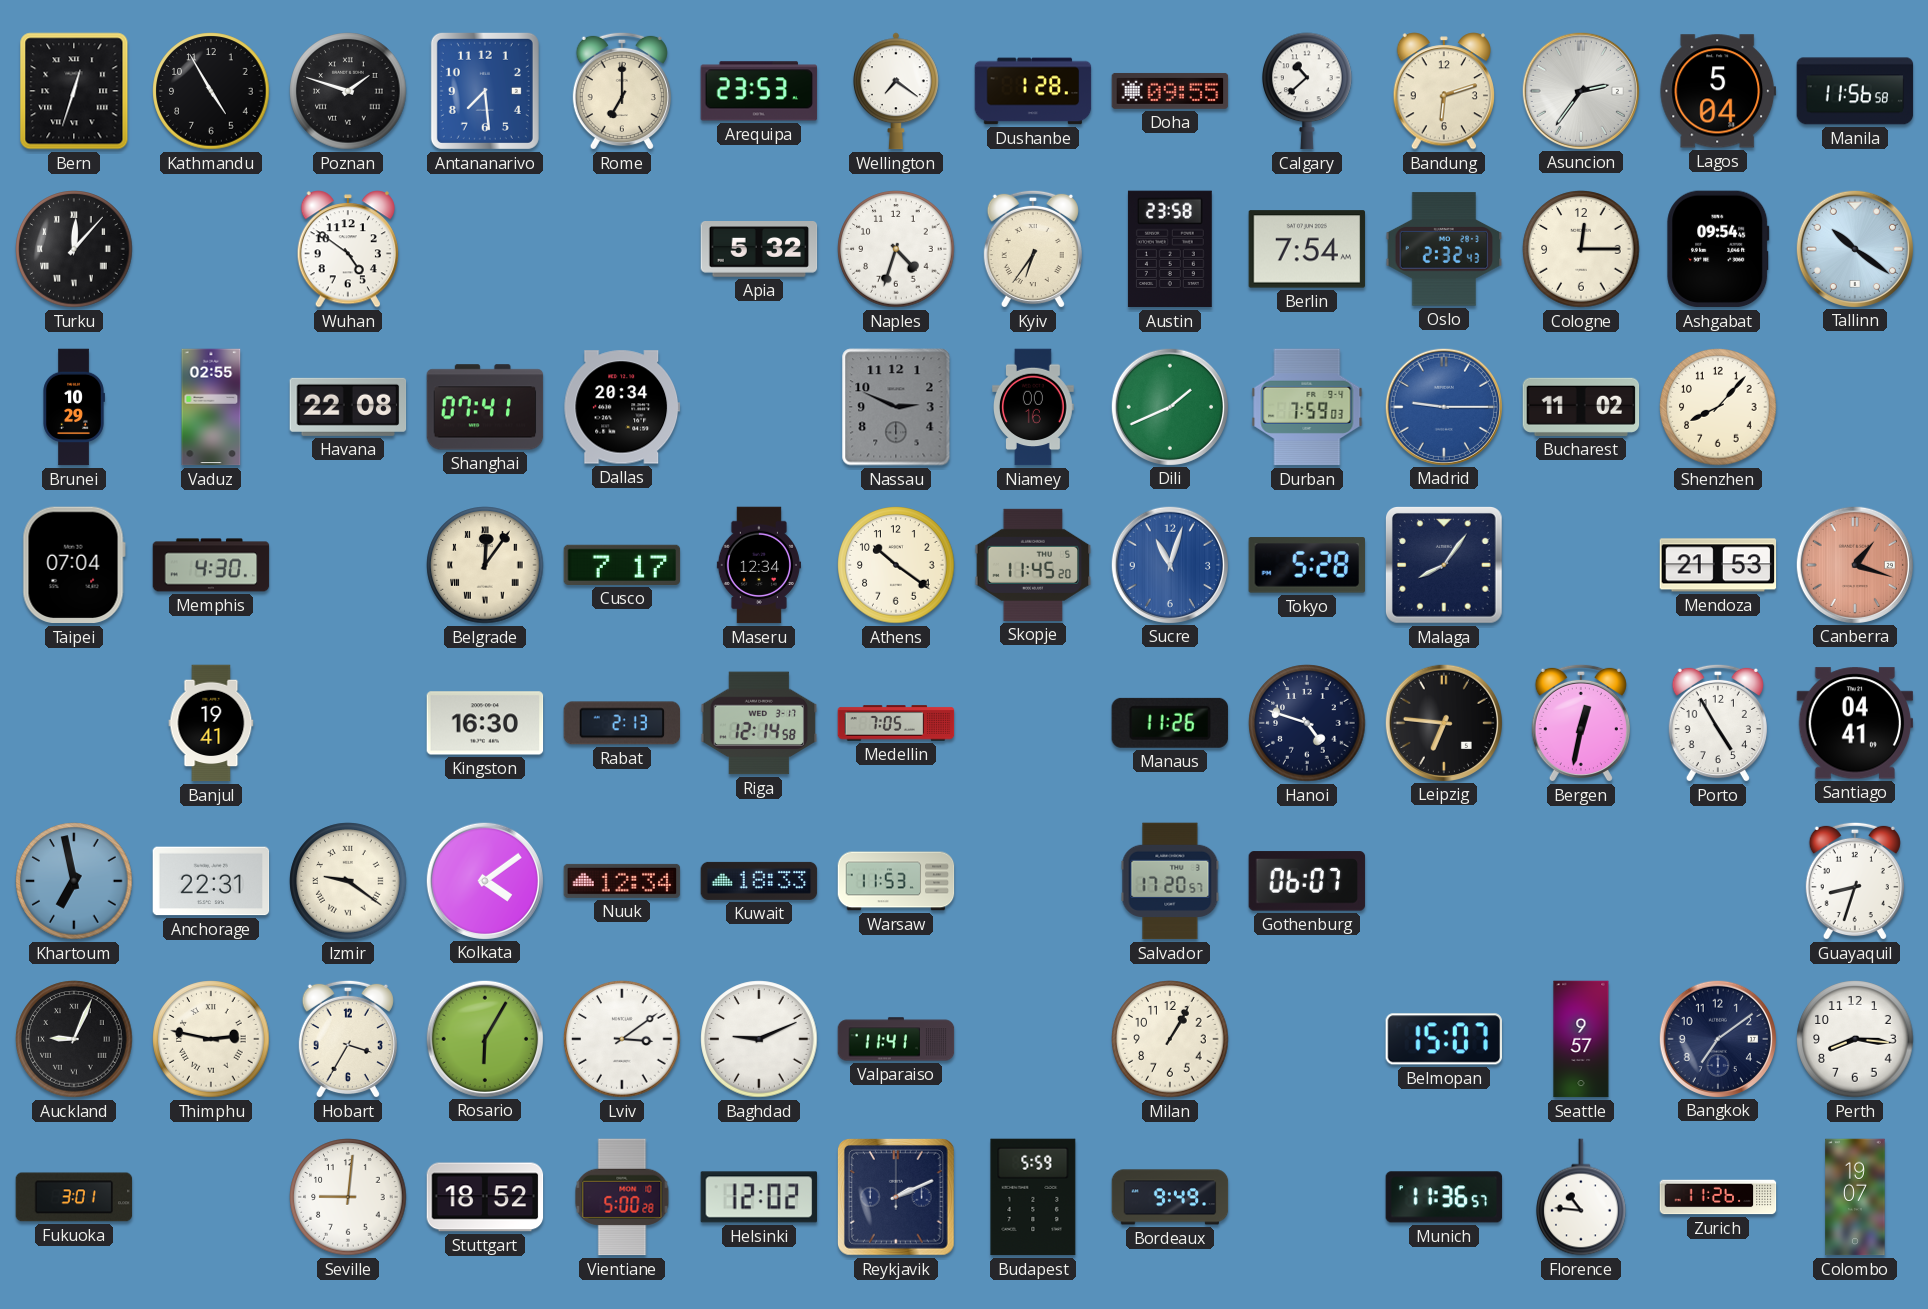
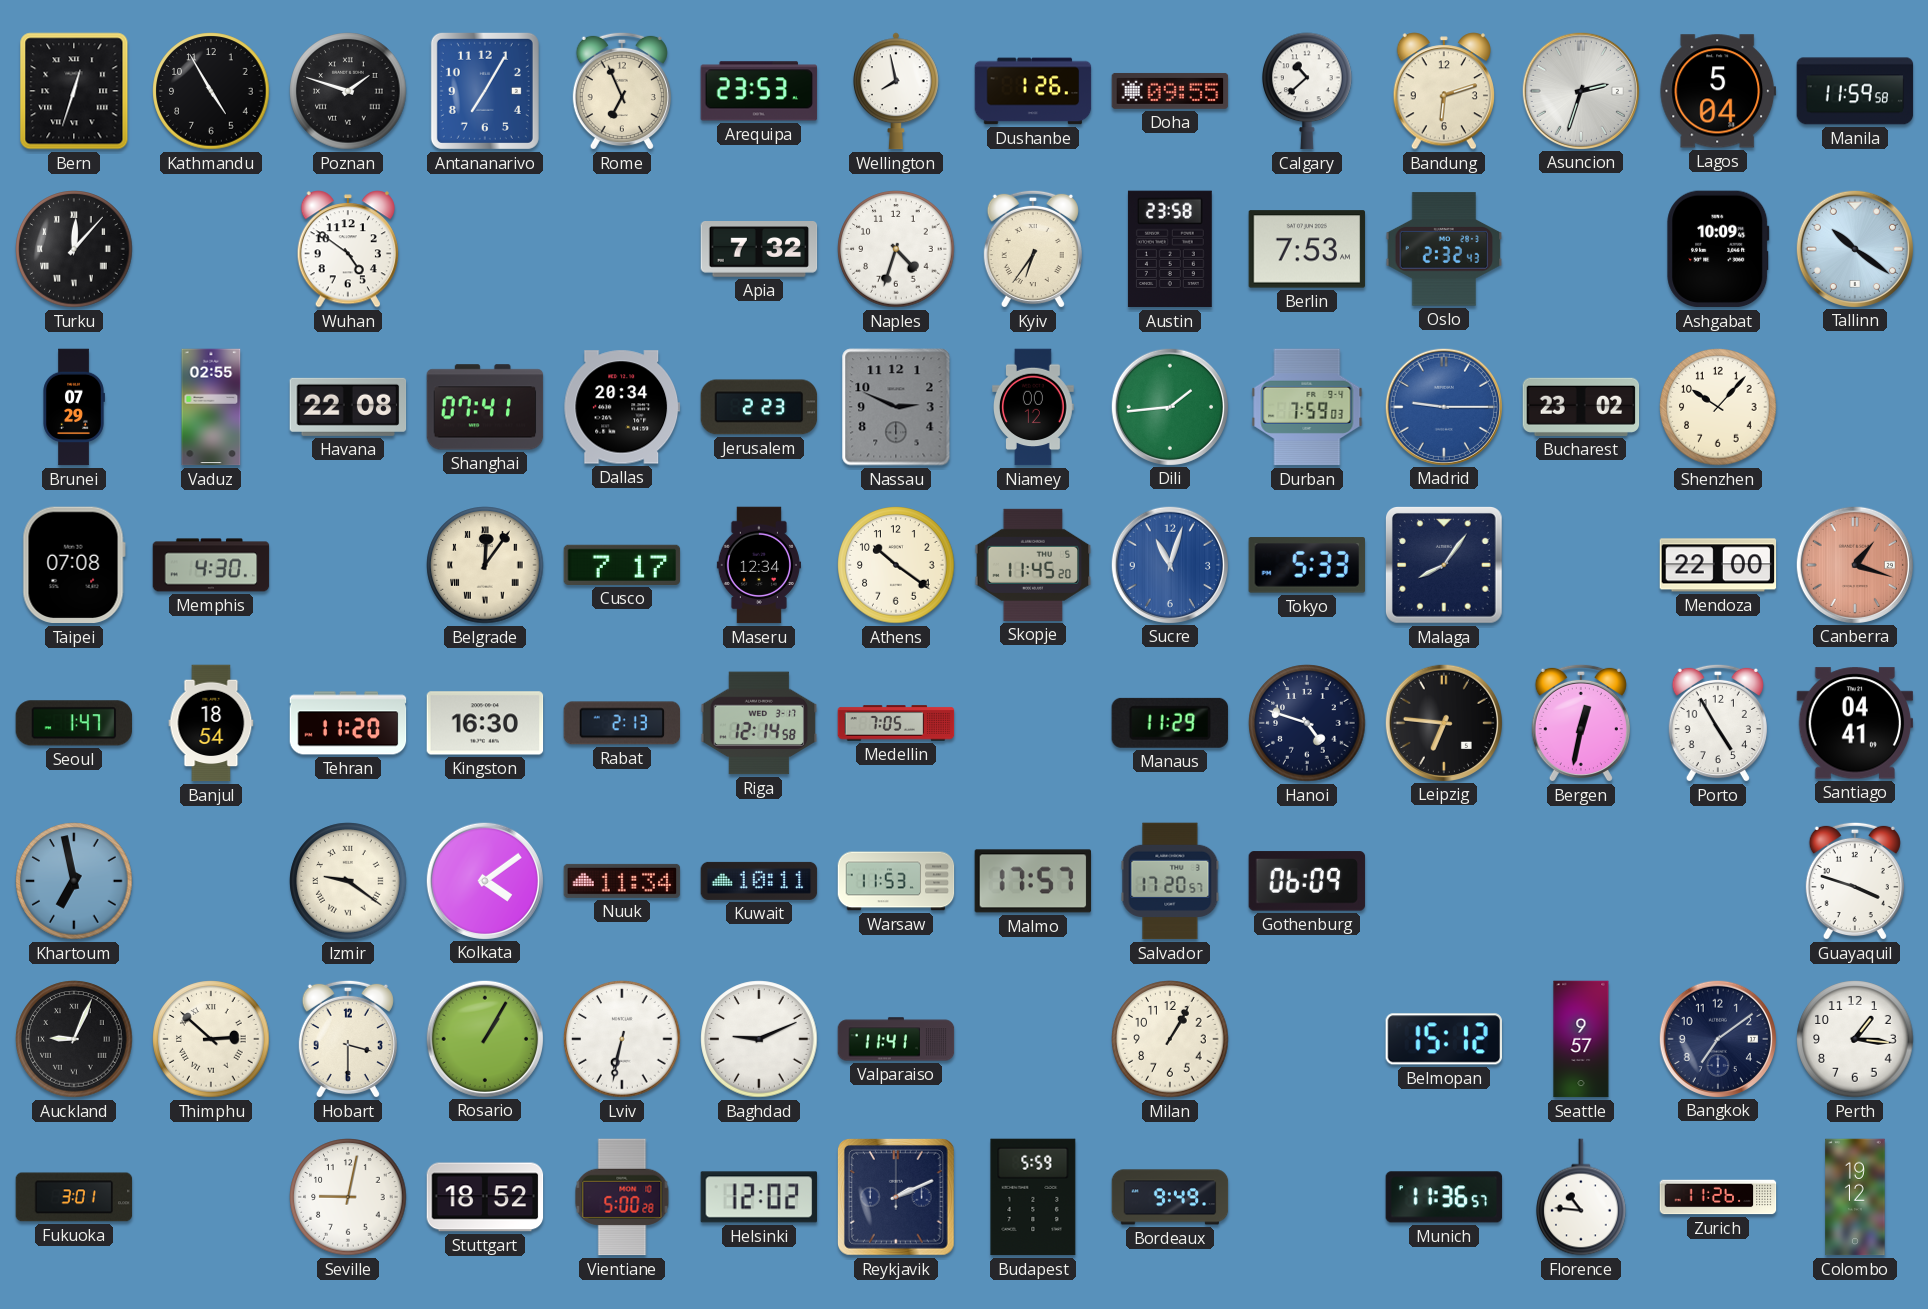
Antananarivo: 7:29 -> 7:05 (485, 91)
Rome: 7:00 -> 6:56 (622, 91)
Wellington: 7:21 -> 7:58 (896, 91)
Dushanbe: 1:28 -> 1:26 (1033, 91)
Asuncion: 2:36 -> 2:33 (1580, 90)
Manila: 11:56 -> 11:59 (1855, 91)
Apia: 5:32 -> 7:32 (759, 250)
Berlin: 7:54 -> 7:53 (1307, 249)
Cologne: 12:15 -> none (1581, 249)
Ashgabat: 09:54 -> 10:09 (1718, 249)
Brunei: 10:29 -> 07:29 (74, 407)
Jerusalem: none -> 2:23 (759, 407)
Niamey: 00:16 -> 00:12 (1034, 407)
Dili: 1:41 -> 1:44 (1169, 406)
Bucharest: 11:02 -> 23:02 (1581, 407)
Shenzhen: 8:07 -> 10:07 (1718, 407)
Taipei: 07:04 -> 07:08 (74, 565)
Tokyo: 5:28 -> 5:33 (1306, 565)
Mendoza: 21:53 -> 22:00 (1718, 565)
Seoul: none -> 1:47 (74, 723)
Banjul: 19:41 -> 18:54 (211, 723)
Tehran: none -> 11:20 (348, 723)
Manaus: 11:26 -> 11:29 (1169, 723)
Anchorage: 22:31 -> none (211, 881)
Nuuk: 12:34 -> 11:34 (622, 881)
Kuwait: 18:33 -> 10:11 (759, 881)
Malmo: none -> 17:57 (1033, 881)
Gothenburg: 06:07 -> 06:09 (1307, 881)
Guayaquil: 8:33 -> 3:48 (1855, 881)
Thimphu: 2:47 -> 2:52 (211, 1039)
Hobart: 3:35 -> 3:30 (348, 1039)
Rosario: 6:05 -> 1:05 (484, 1038)
Lviv: 3:09 -> 6:32 (622, 1039)
Belmopan: 15:07 -> 15:12 (1443, 1039)
Perth: 8:16 -> 1:16 (1855, 1039)
Seville: 9:01 -> 9:02 (348, 1197)
Colombo: 19:07 -> 19:12 (1855, 1197)
